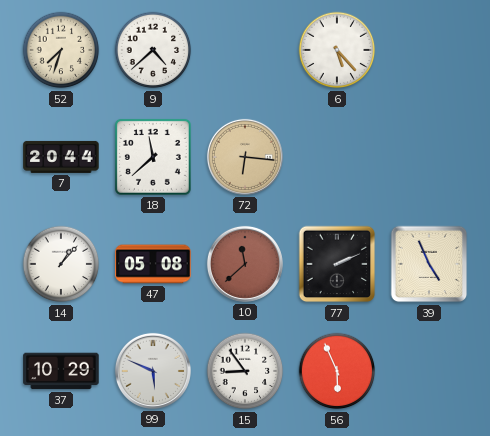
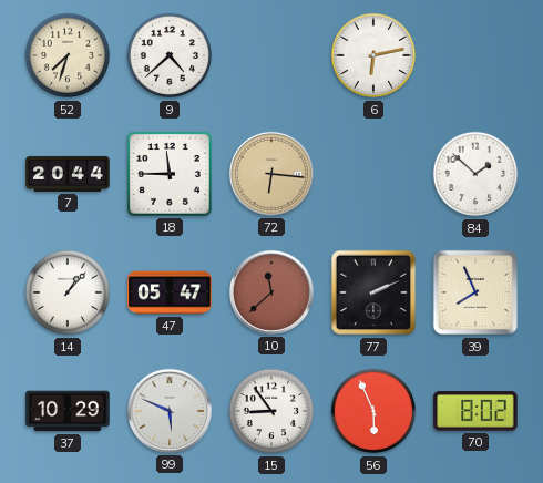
6: 5:23 -> 6:13 (373, 55)
18: 11:38 -> 11:45 (170, 174)
84: none -> 1:52 (475, 174)
47: 05:08 -> 05:47 (170, 292)
39: 4:56 -> 7:56 (475, 292)
70: none -> 8:02 (475, 411)
